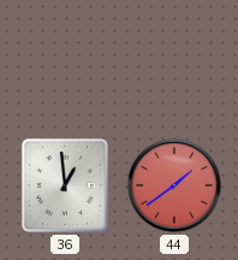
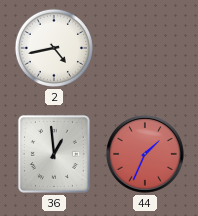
2: none -> 4:43 (54, 48)
44: 1:39 -> 1:34 (146, 155)
